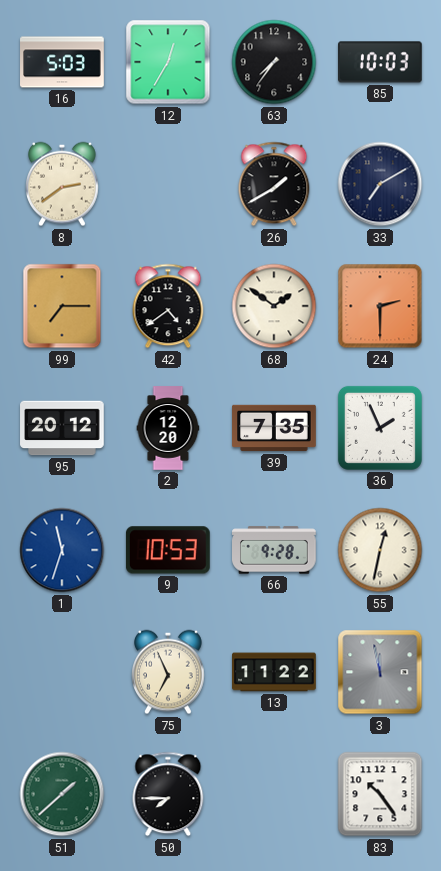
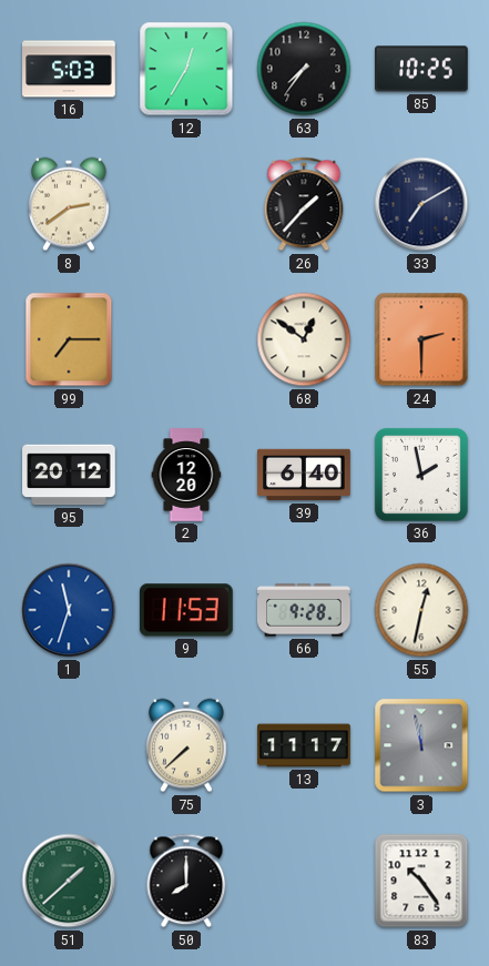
85: 10:03 -> 10:25 (422, 69)
26: 1:40 -> 1:37 (304, 204)
42: 4:39 -> none (168, 306)
68: 1:51 -> 12:51 (304, 339)
39: 7:35 -> 6:40 (304, 475)
36: 1:56 -> 1:58 (421, 475)
9: 10:53 -> 11:53 (186, 610)
75: 6:56 -> 7:38 (187, 745)
13: 11:22 -> 11:17 (304, 745)
50: 7:45 -> 8:00 (186, 881)
